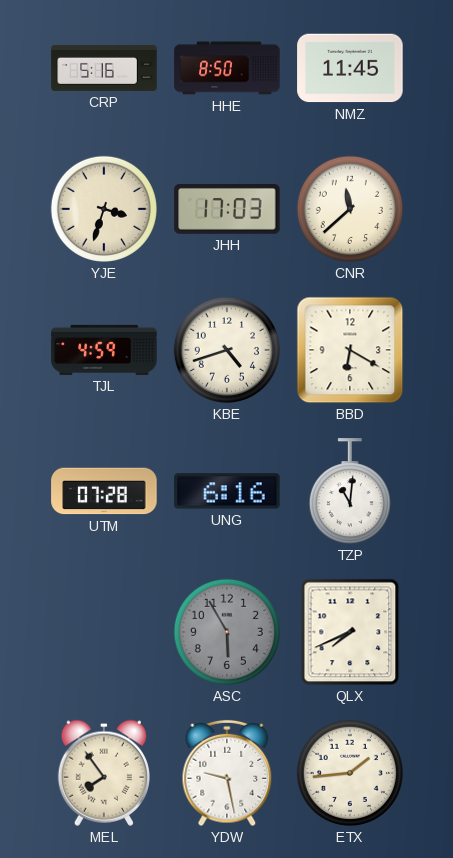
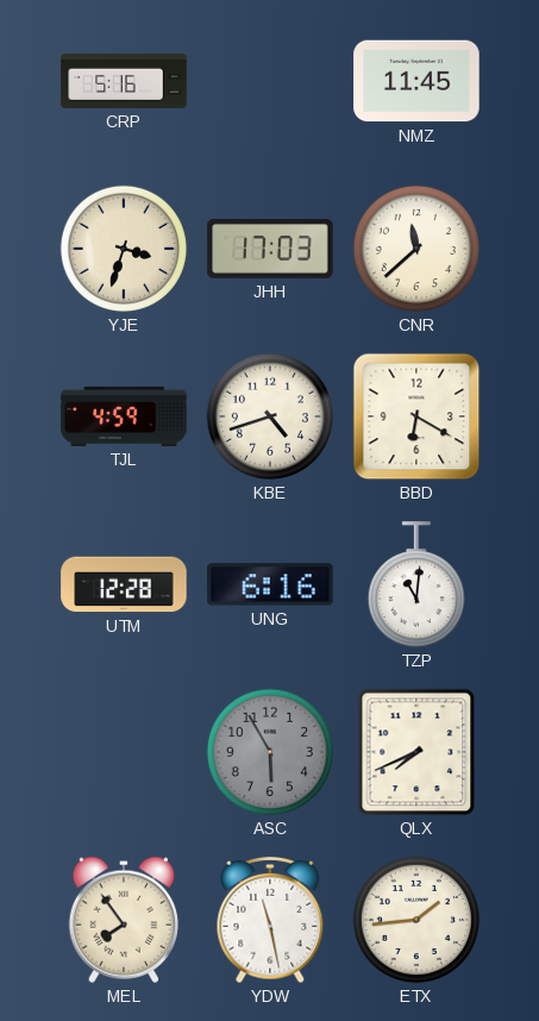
HHE: 8:50 -> none (227, 68)
UTM: 07:28 -> 12:28 (124, 584)
YDW: 9:28 -> 11:28 (270, 920)
